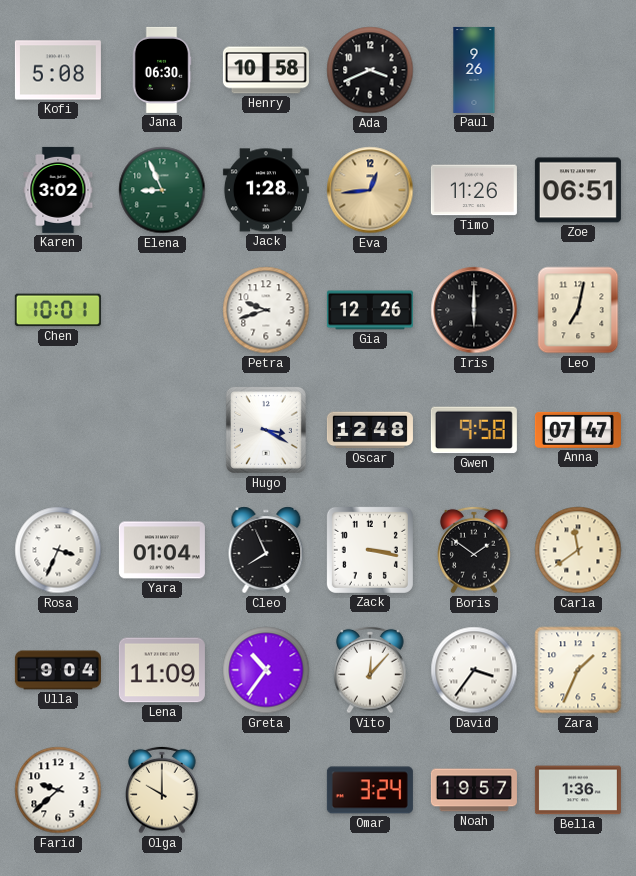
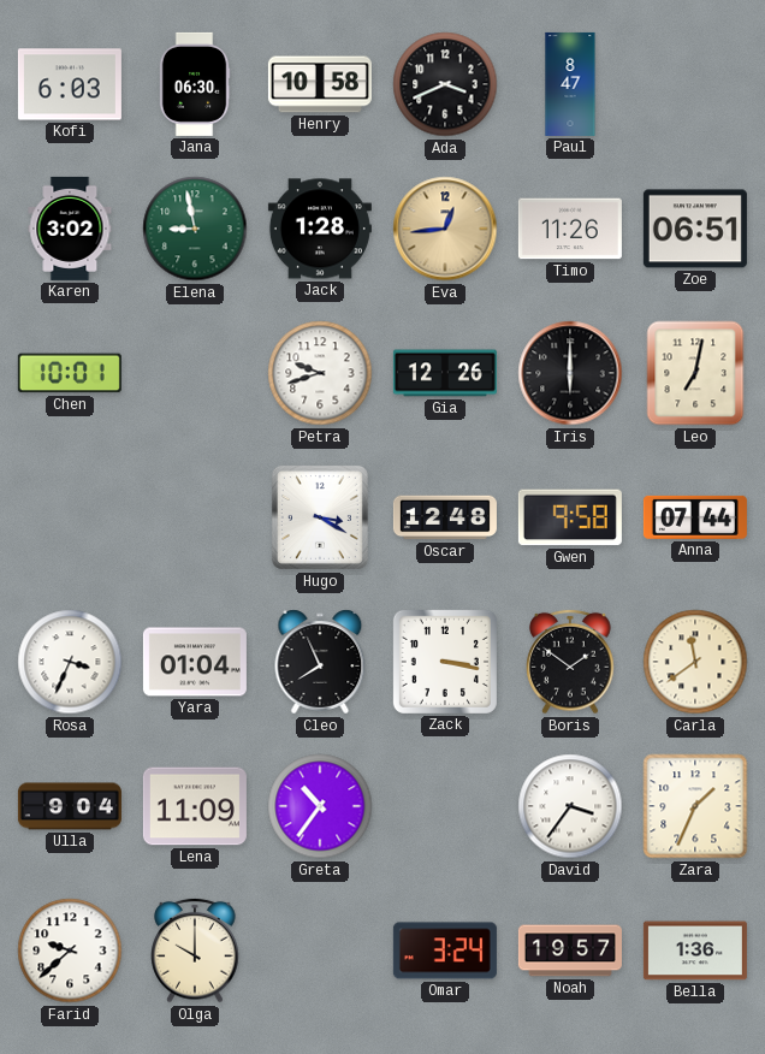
Kofi: 5:08 -> 6:03 (70, 84)
Paul: 9:26 -> 8:47 (570, 84)
Elena: 8:56 -> 8:58 (195, 229)
Anna: 07:47 -> 07:44 (695, 517)
Vito: 12:07 -> none (370, 670)
